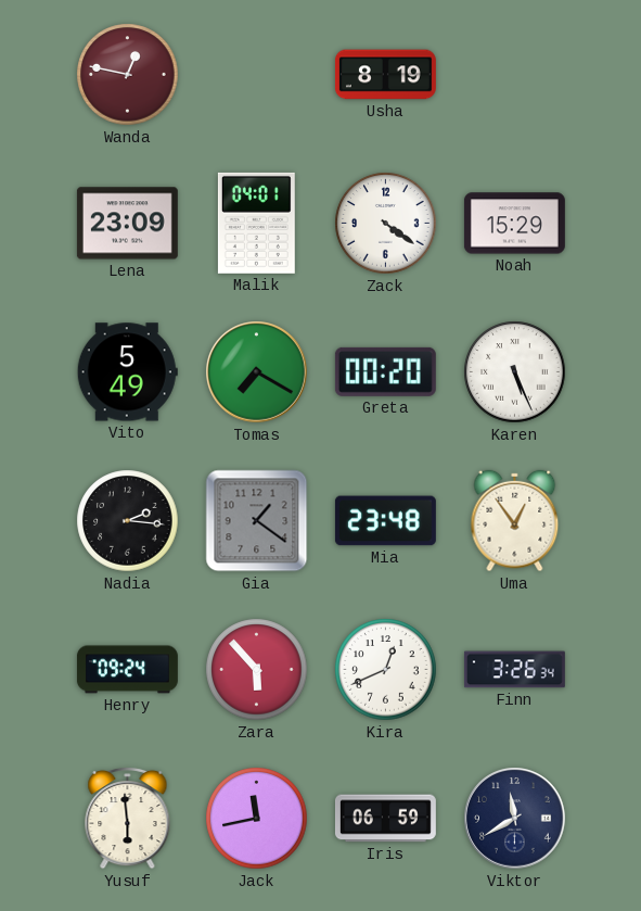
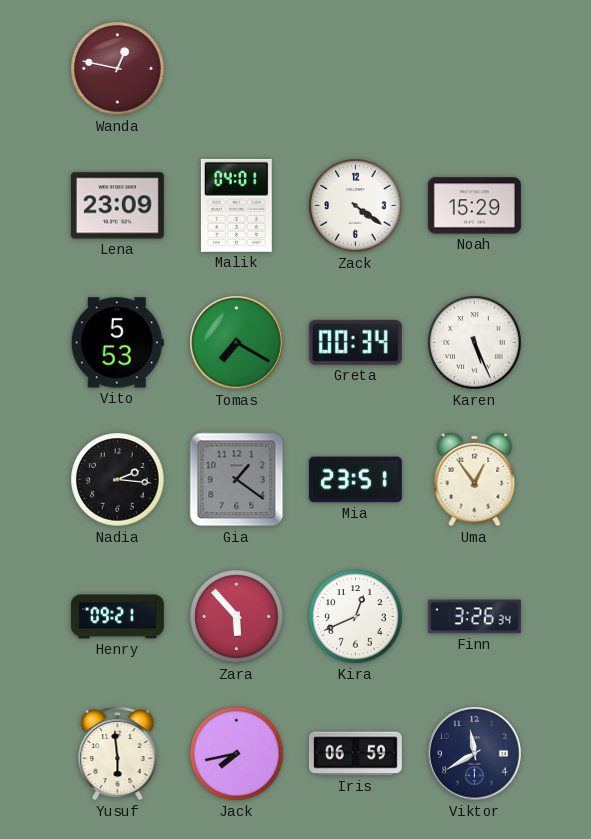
Usha: 8:19 -> none (385, 75)
Vito: 5:49 -> 5:53 (117, 343)
Greta: 00:20 -> 00:34 (355, 342)
Mia: 23:48 -> 23:51 (355, 480)
Henry: 09:24 -> 09:21 (117, 617)
Jack: 11:43 -> 7:43 (237, 754)
